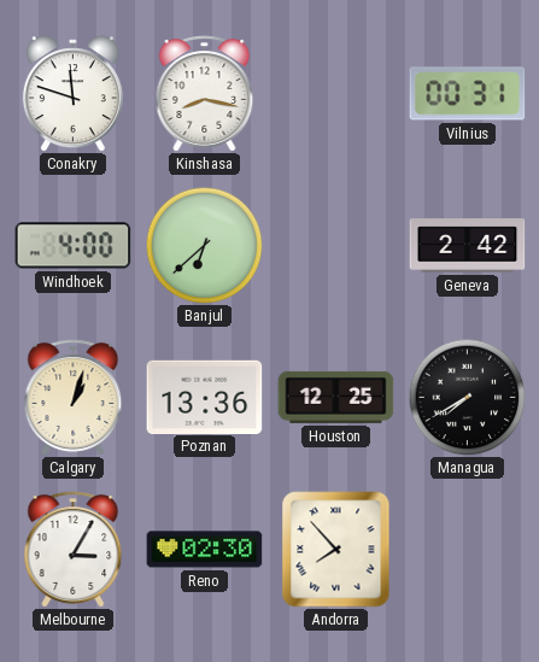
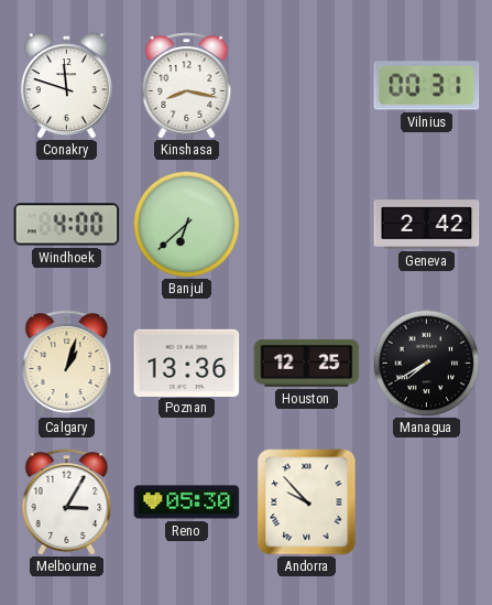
Reno: 02:30 -> 05:30 (187, 503)
Andorra: 7:53 -> 9:53 (307, 503)
